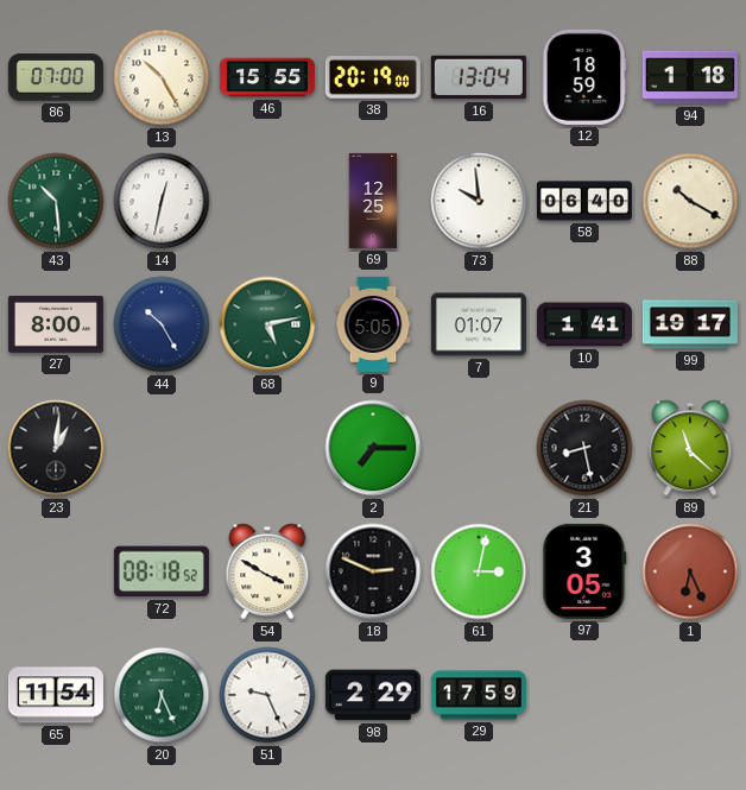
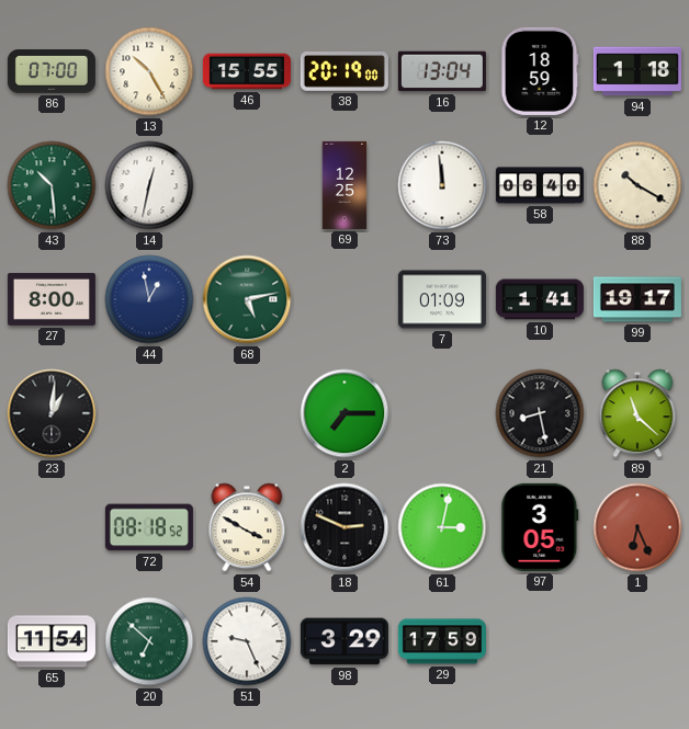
73: 9:59 -> 11:59 (442, 185)
44: 10:25 -> 12:58 (149, 299)
9: 5:05 -> none (373, 324)
7: 01:07 -> 01:09 (442, 299)
20: 6:26 -> 6:52 (149, 641)
98: 2:29 -> 3:29 (344, 641)
